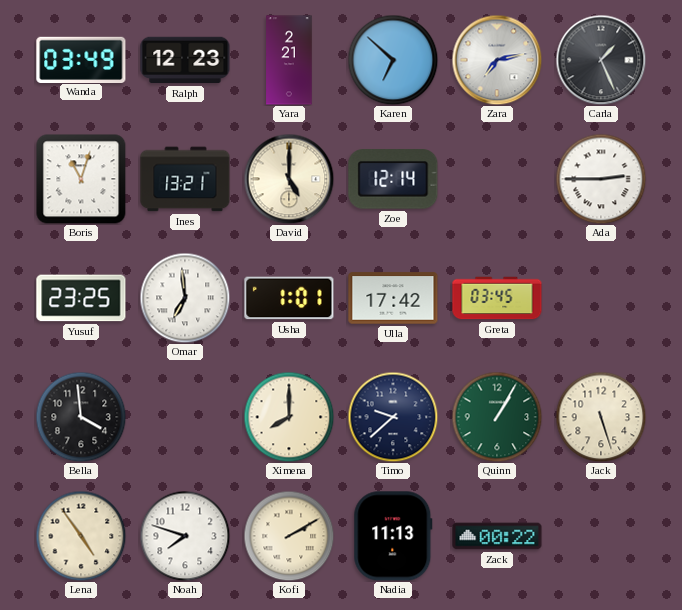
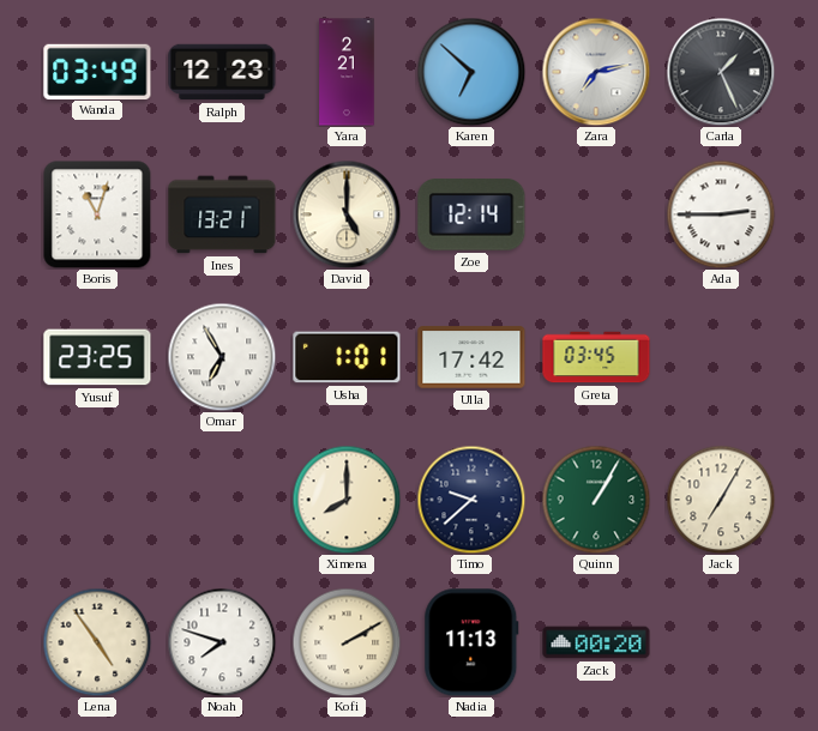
Omar: 6:59 -> 6:55 (222, 357)
Bella: 3:59 -> none (81, 417)
Jack: 5:27 -> 7:05 (721, 500)
Zack: 00:22 -> 00:20 (596, 642)
